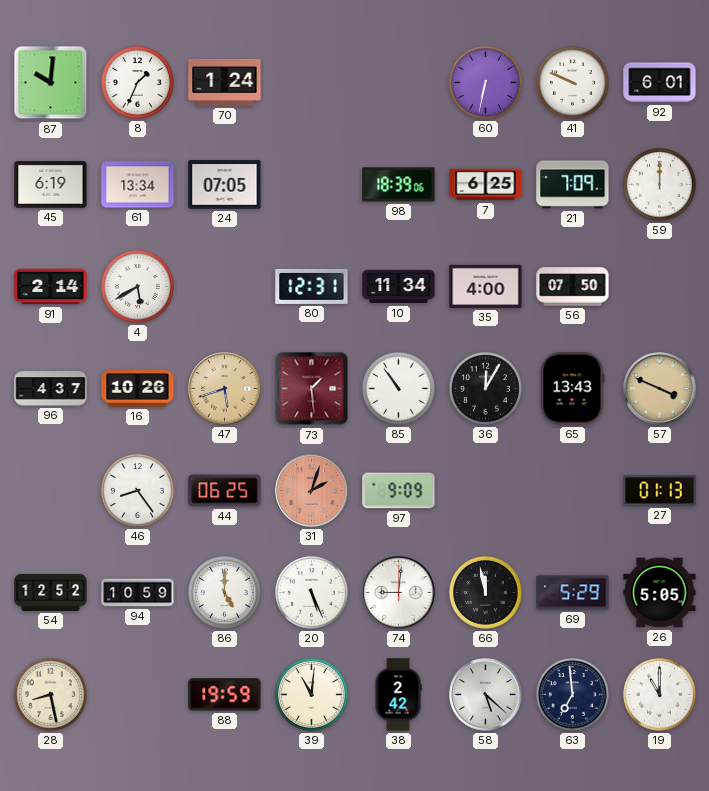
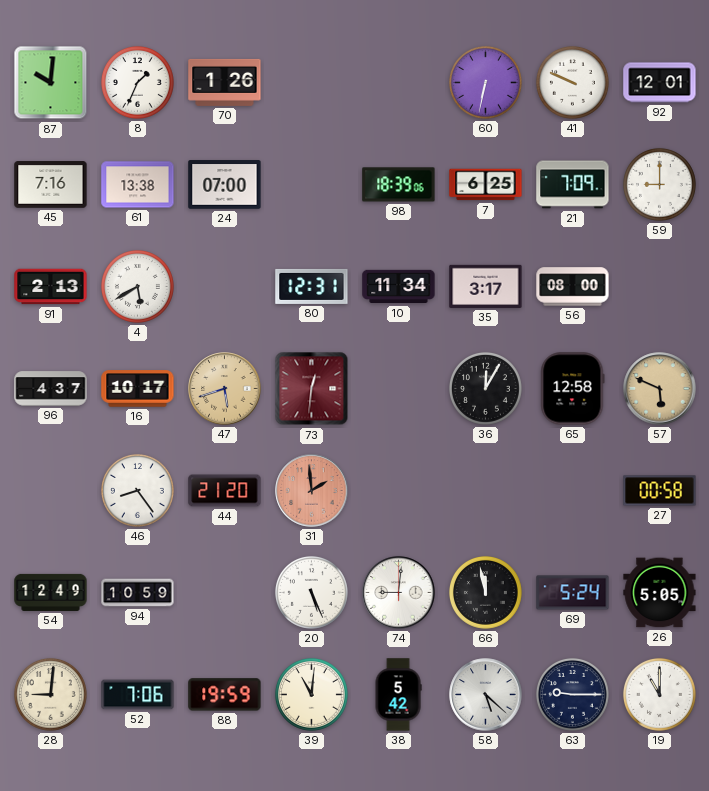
70: 1:24 -> 1:26 (225, 82)
92: 6:01 -> 12:01 (660, 83)
45: 6:19 -> 7:16 (51, 185)
61: 13:34 -> 13:38 (138, 185)
24: 07:05 -> 07:00 (225, 185)
59: 12:00 -> 9:00 (659, 184)
91: 2:14 -> 2:13 (51, 287)
35: 4:00 -> 3:17 (486, 286)
56: 07:50 -> 08:00 (573, 287)
16: 10:26 -> 10:17 (138, 389)
73: 1:29 -> 12:31 (312, 389)
85: 10:54 -> none (398, 388)
65: 13:43 -> 12:58 (573, 389)
57: 3:49 -> 5:49 (660, 389)
44: 06:25 -> 21:20 (225, 491)
31: 2:03 -> 1:59 (312, 491)
97: 9:09 -> none (399, 491)
27: 01:13 -> 00:58 (660, 491)
54: 12:52 -> 12:49 (51, 592)
86: 5:00 -> none (224, 592)
69: 5:29 -> 5:24 (573, 593)
28: 8:28 -> 9:01 (50, 694)
52: none -> 7:06 (138, 695)
38: 2:42 -> 5:42 (398, 695)
63: 6:59 -> 9:15 (572, 694)
